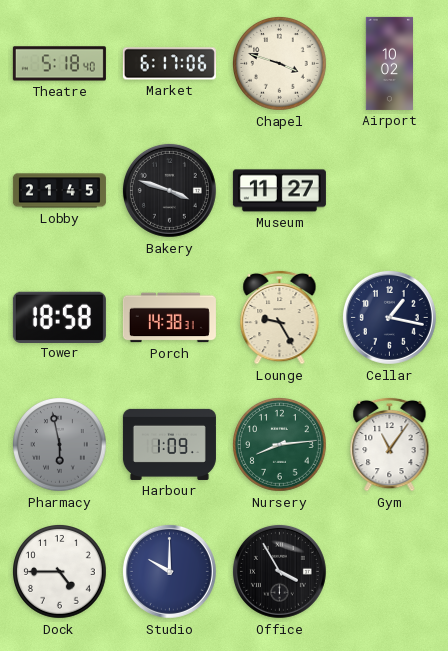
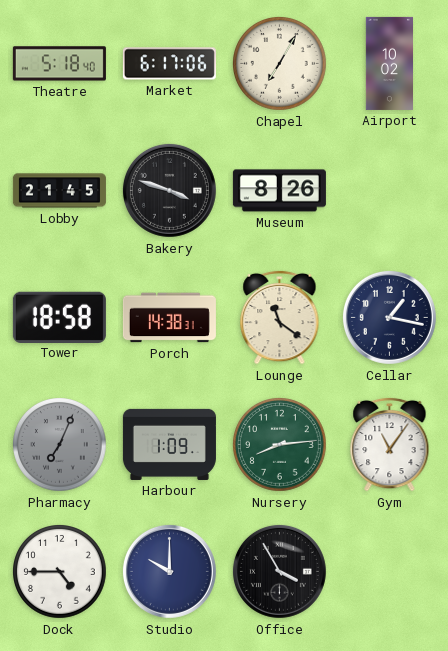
Chapel: 3:48 -> 7:05 (280, 64)
Museum: 11:27 -> 8:26 (279, 191)
Lounge: 9:25 -> 11:21 (280, 317)
Pharmacy: 5:58 -> 7:04 (60, 445)
